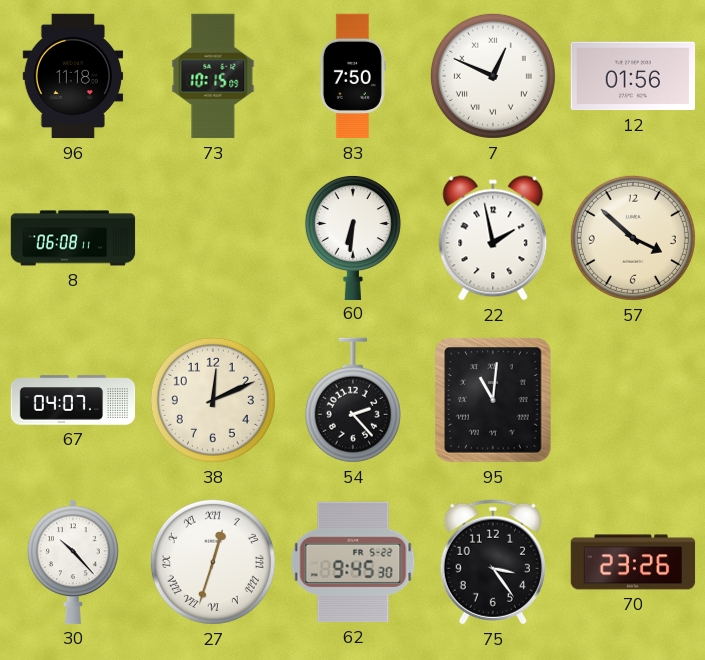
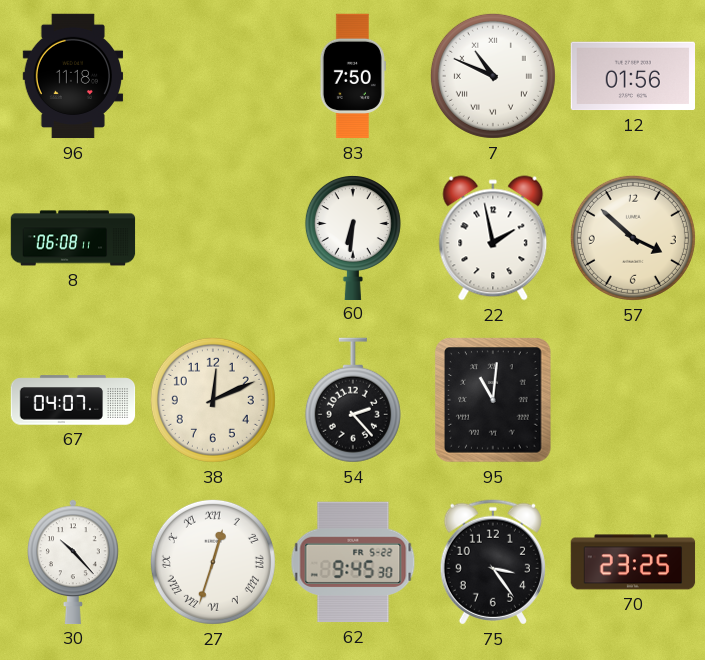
73: 10:15 -> none (213, 76)
7: 12:49 -> 10:49 (493, 76)
70: 23:26 -> 23:25 (633, 562)
